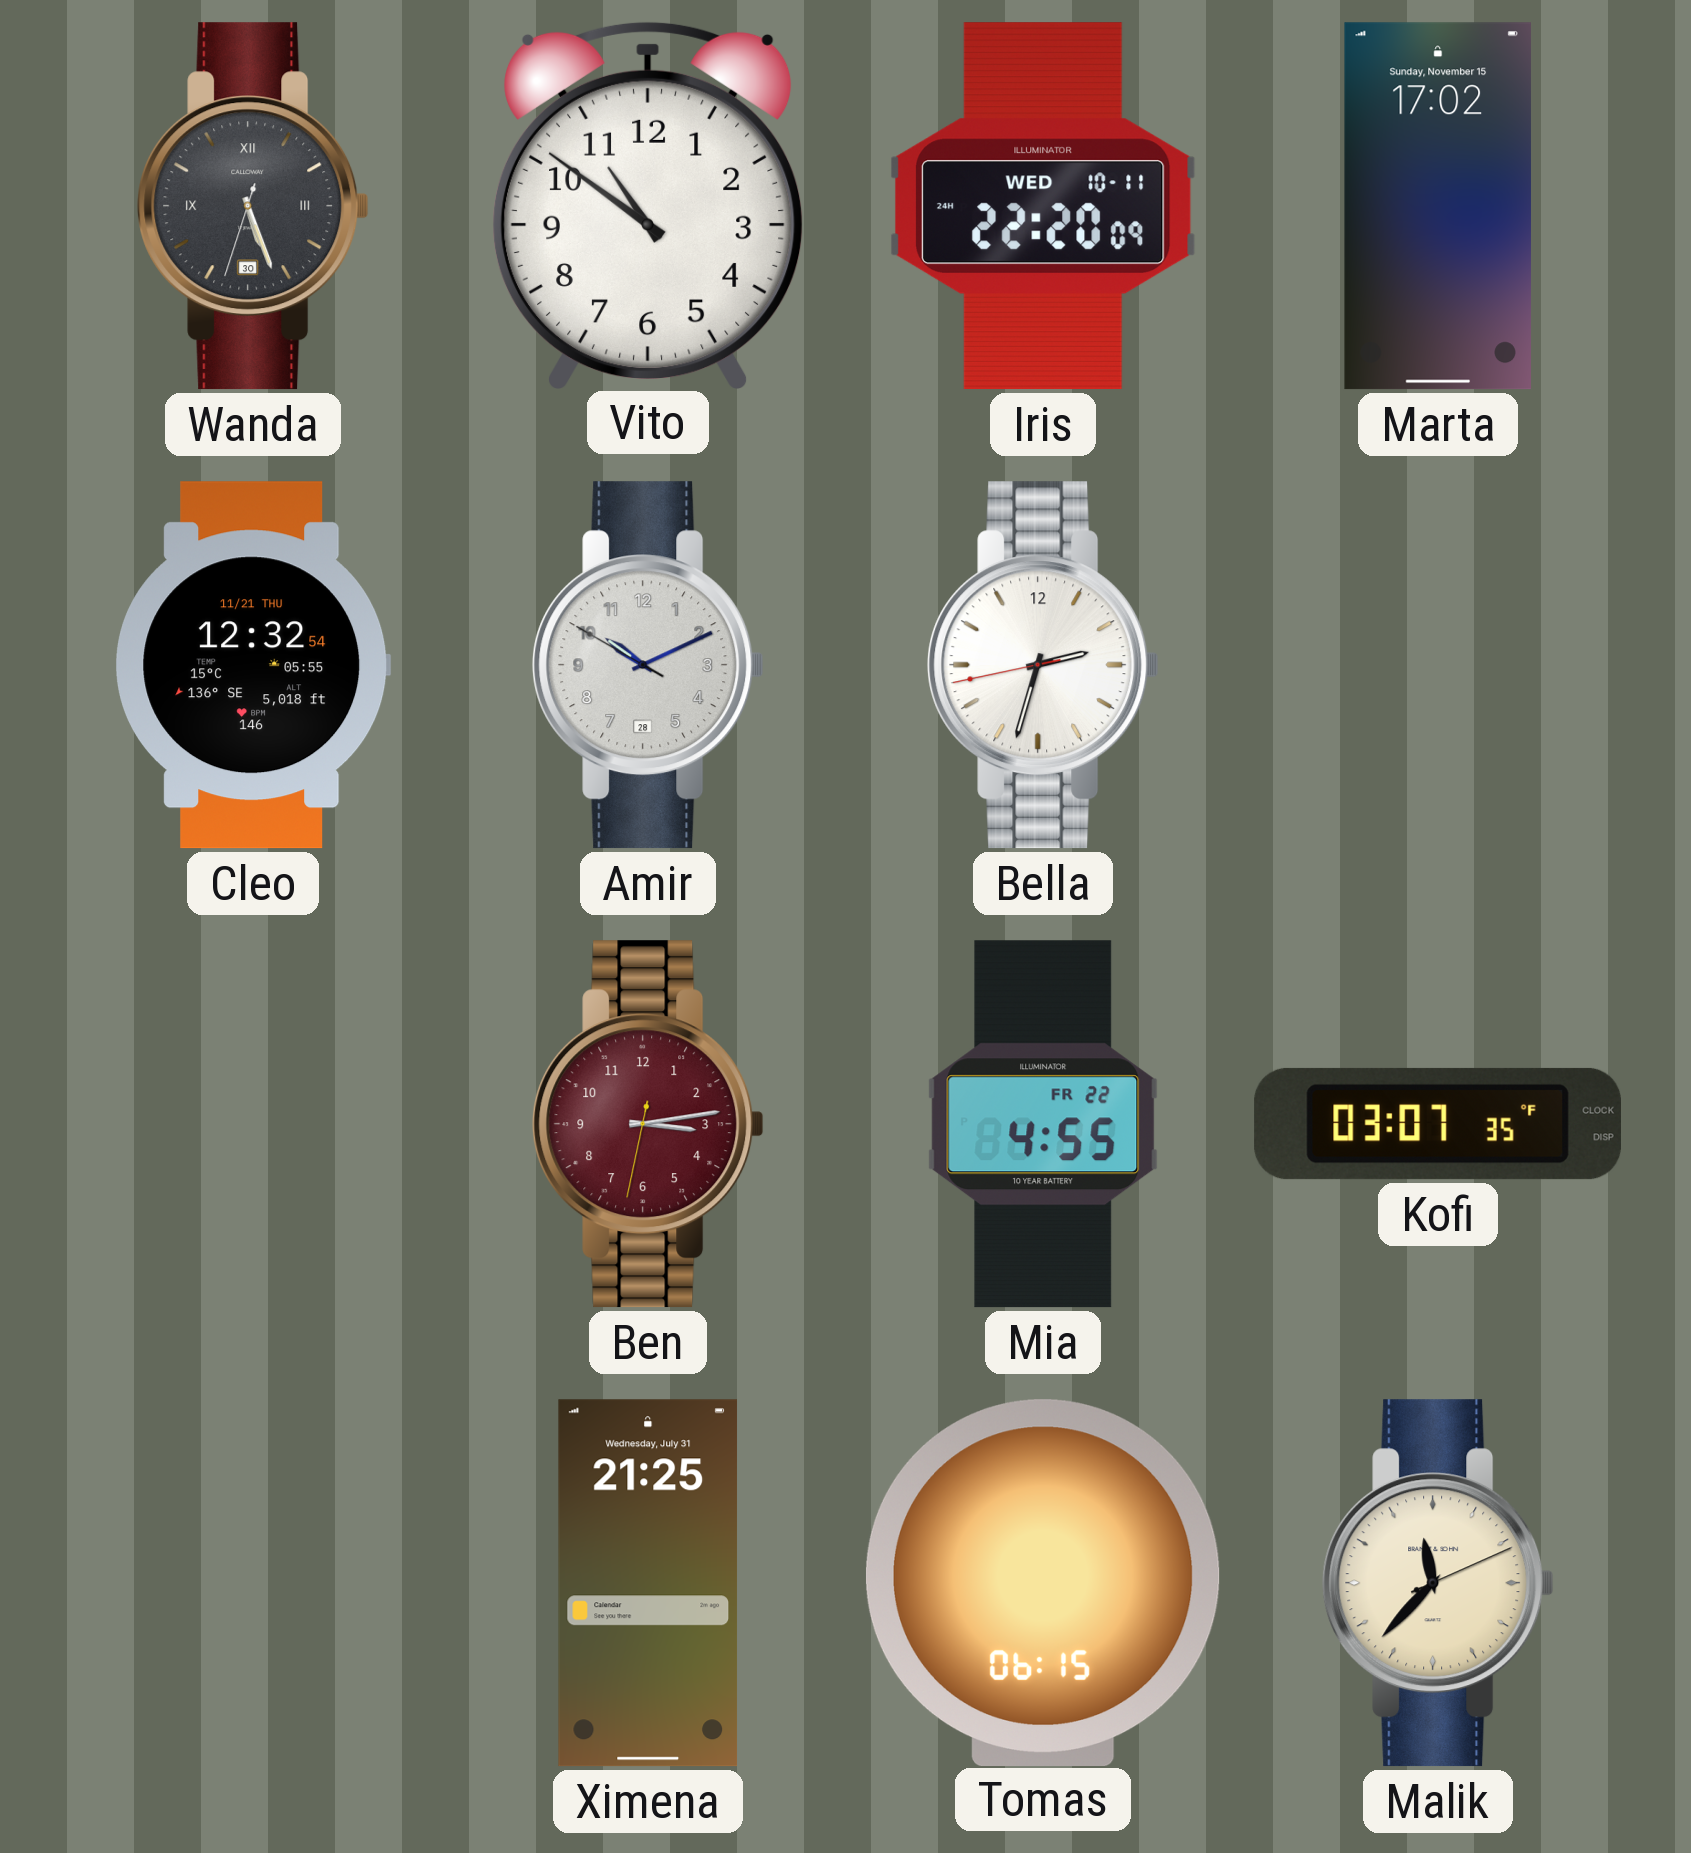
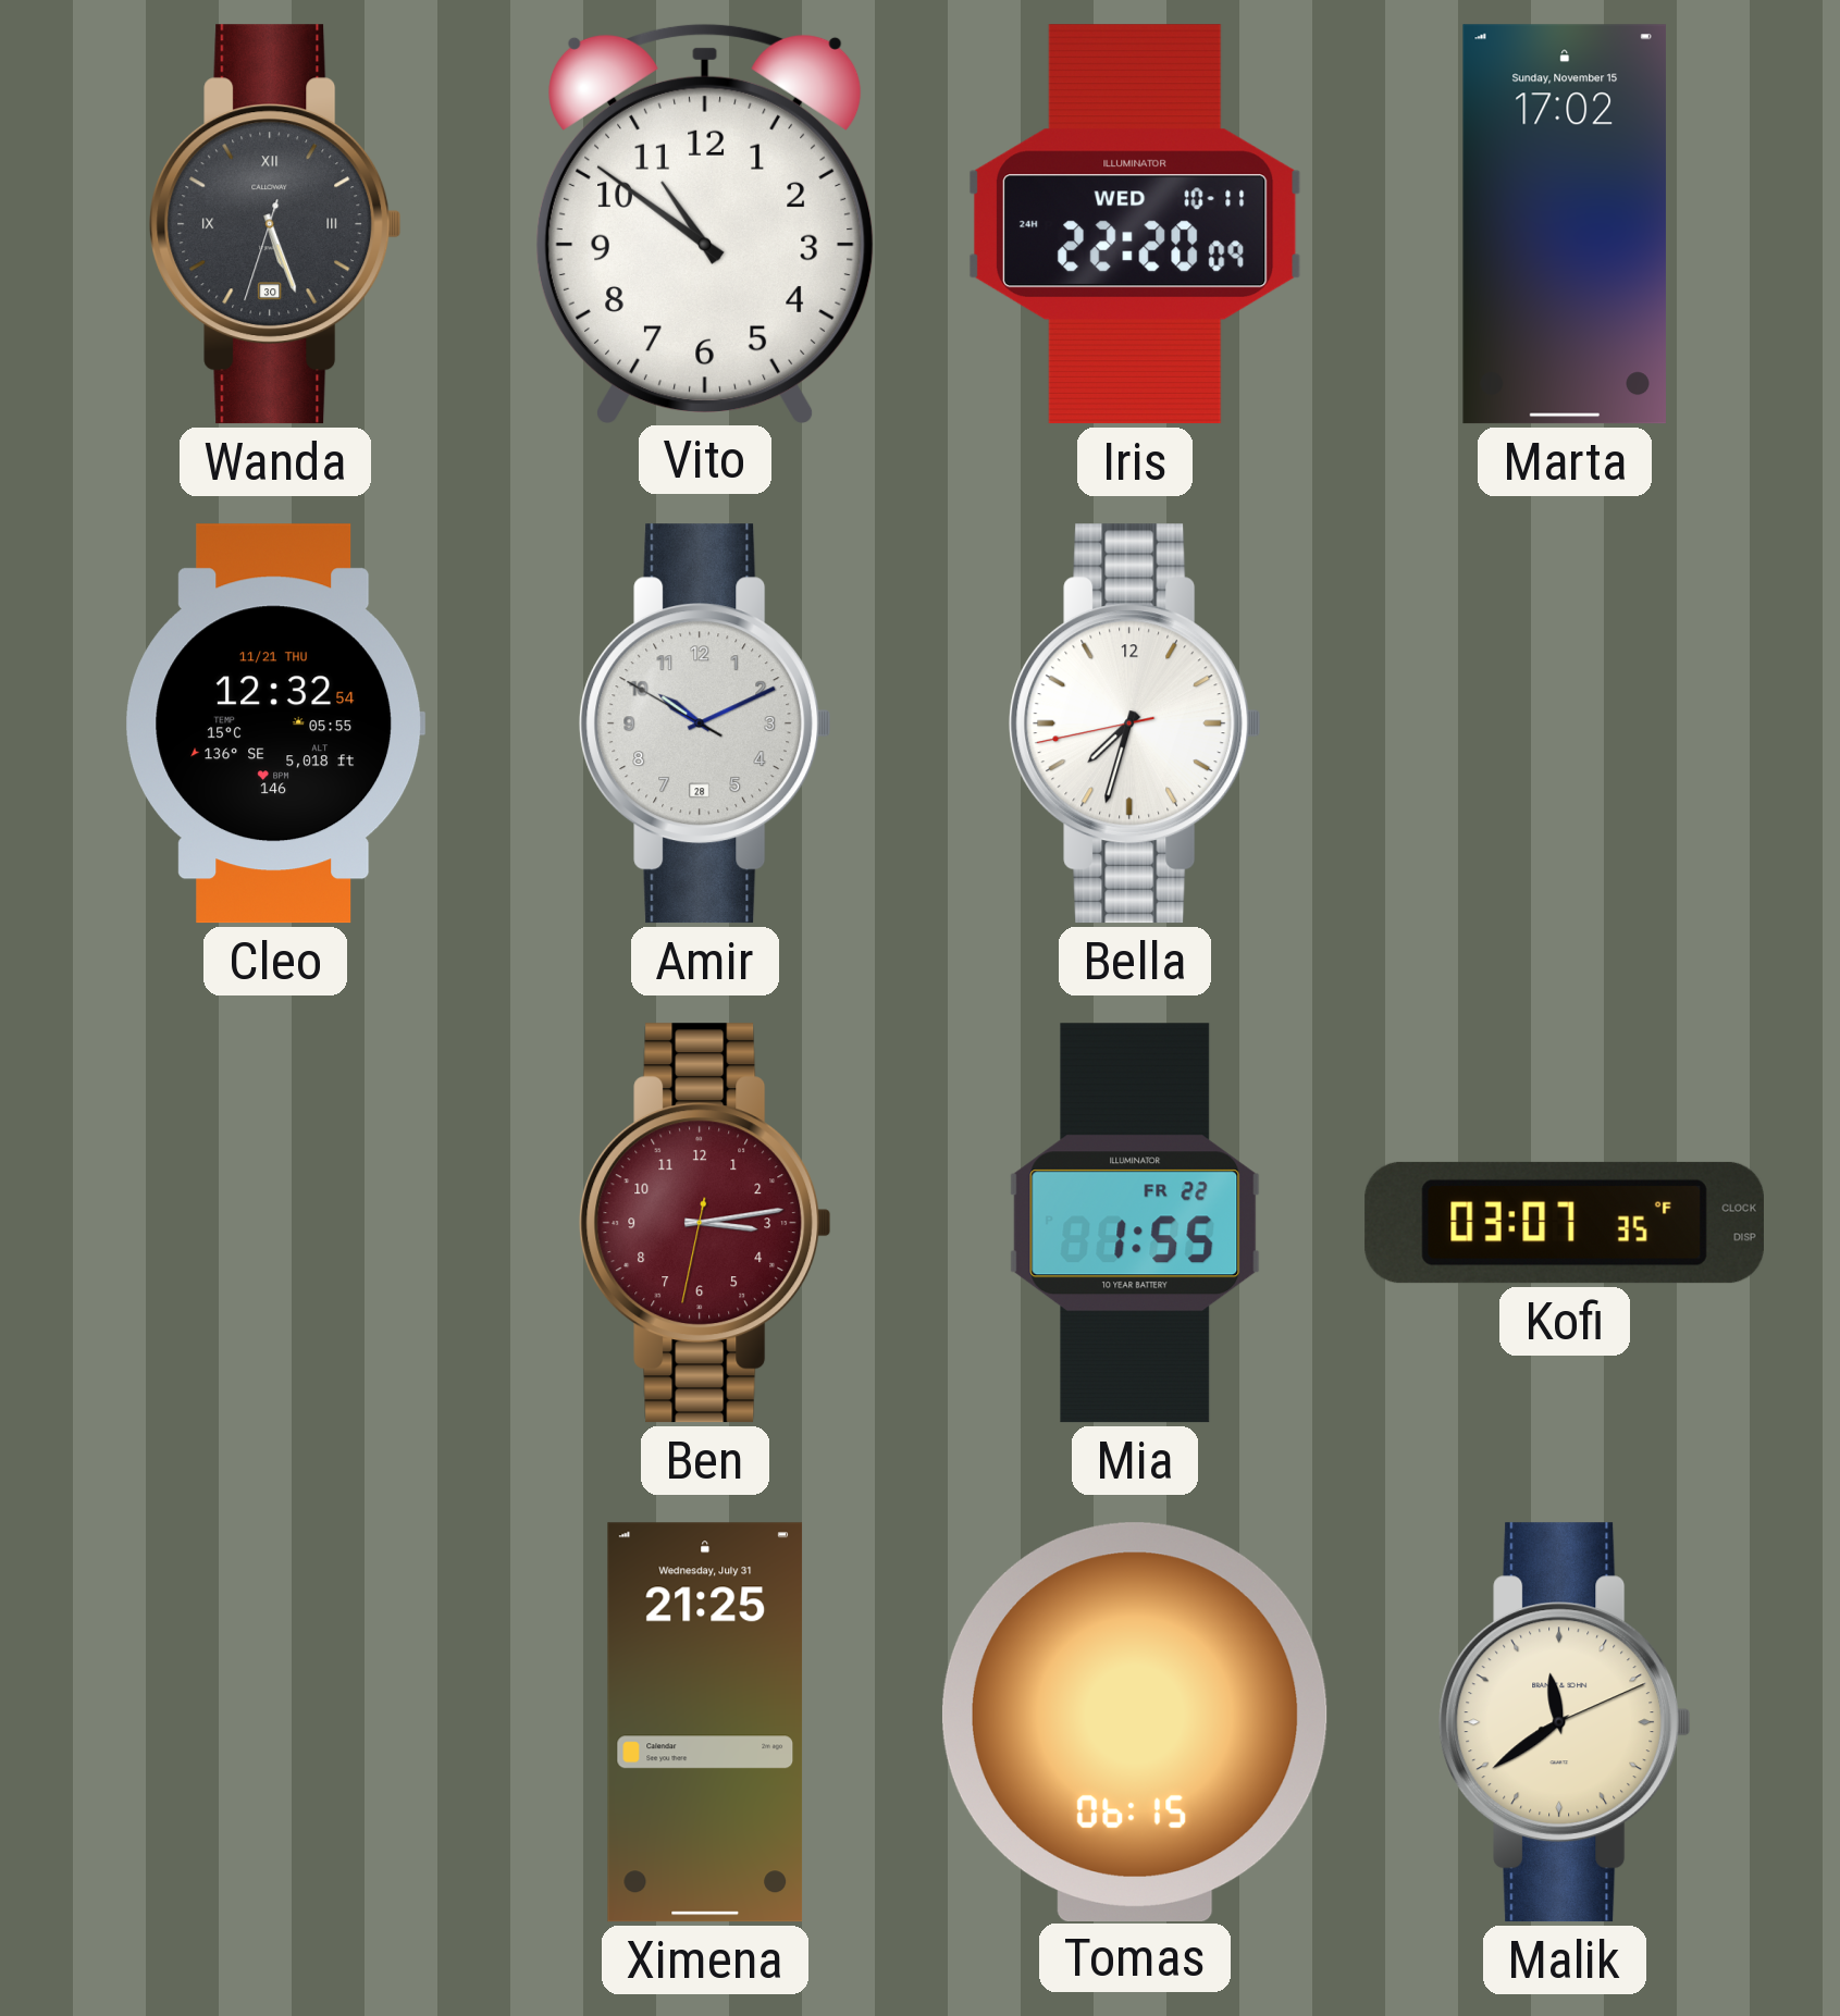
Bella: 2:32 -> 7:32 (1135, 723)
Mia: 4:55 -> 1:55 (1135, 1223)
Malik: 11:37 -> 11:39 (1565, 1722)
